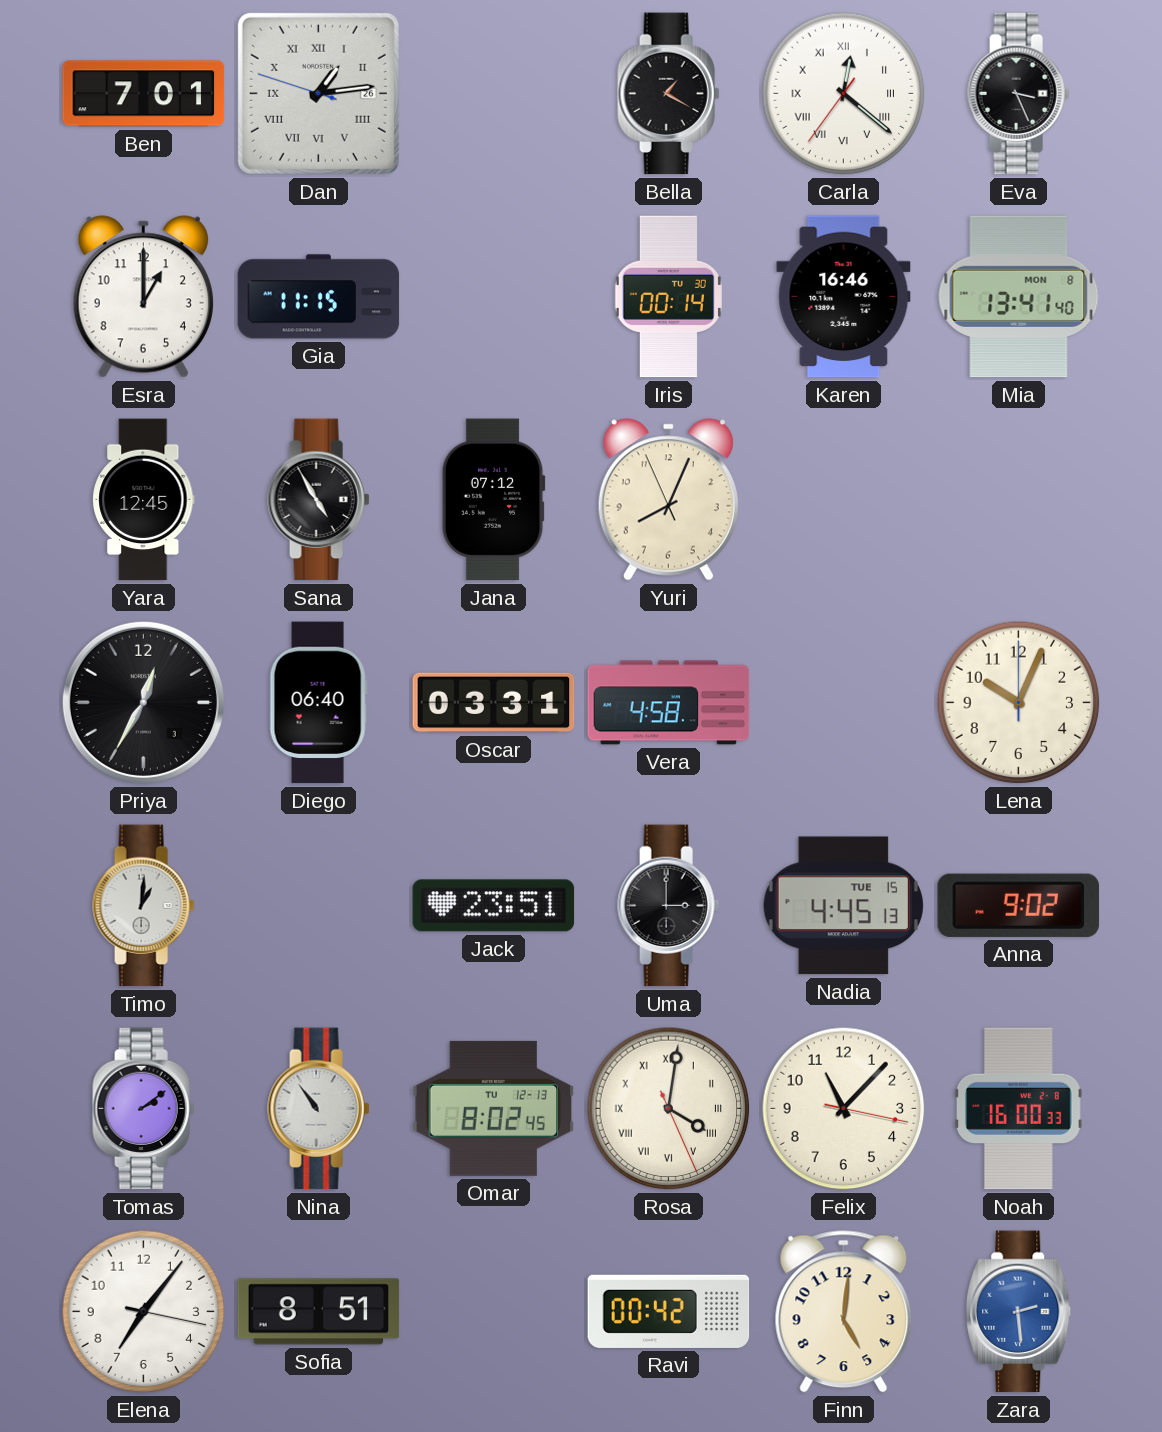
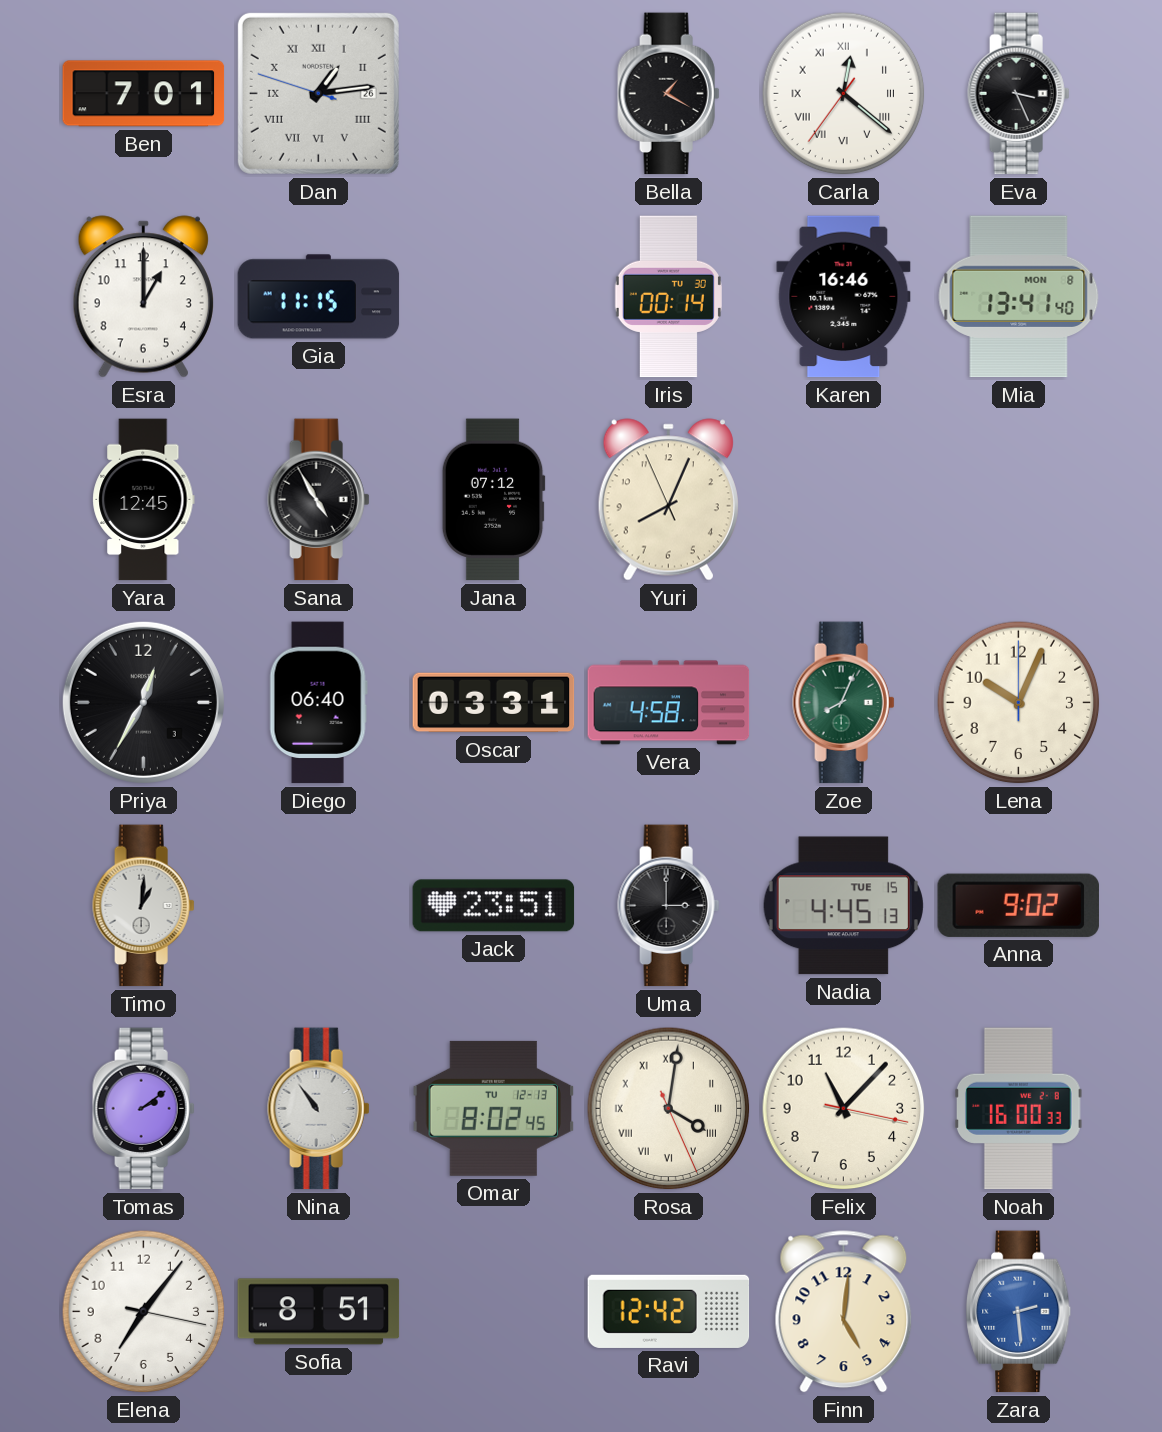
Zoe: none -> 8:04 (844, 703)
Ravi: 00:42 -> 12:42 (669, 1311)
